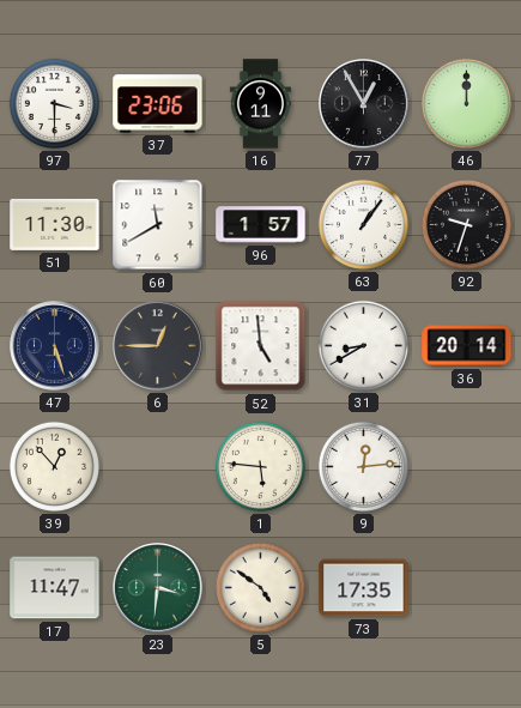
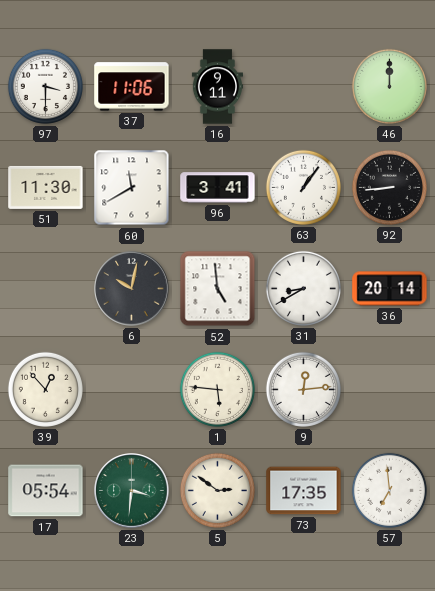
37: 23:06 -> 11:06 (132, 87)
77: 12:55 -> none (364, 104)
96: 1:57 -> 3:41 (218, 188)
92: 9:33 -> 8:44 (389, 187)
47: 5:27 -> none (55, 346)
6: 12:45 -> 10:02 (132, 289)
17: 11:47 -> 05:54 (46, 491)
5: 4:51 -> 2:51 (217, 490)
57: none -> 6:59 (389, 490)
